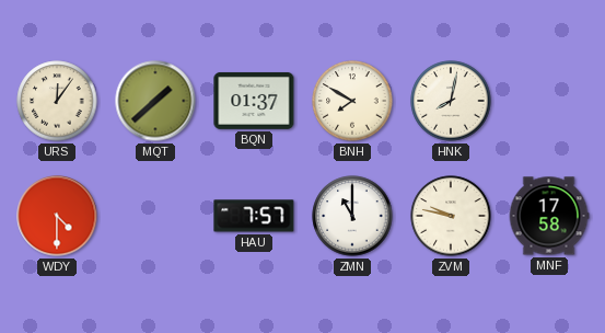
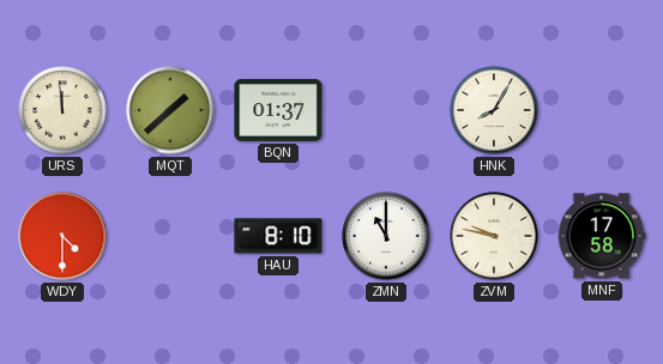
URS: 12:06 -> 11:59 (62, 110)
BNH: 7:50 -> none (352, 101)
HNK: 8:02 -> 8:05 (494, 110)
HAU: 7:57 -> 8:10 (278, 236)
